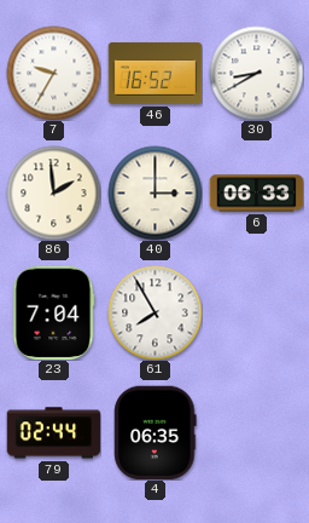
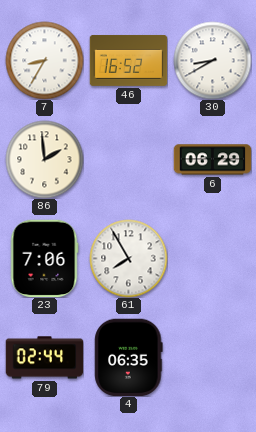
7: 9:35 -> 8:35 (44, 60)
40: 3:00 -> none (154, 192)
6: 06:33 -> 06:29 (212, 160)
23: 7:04 -> 7:06 (44, 258)
